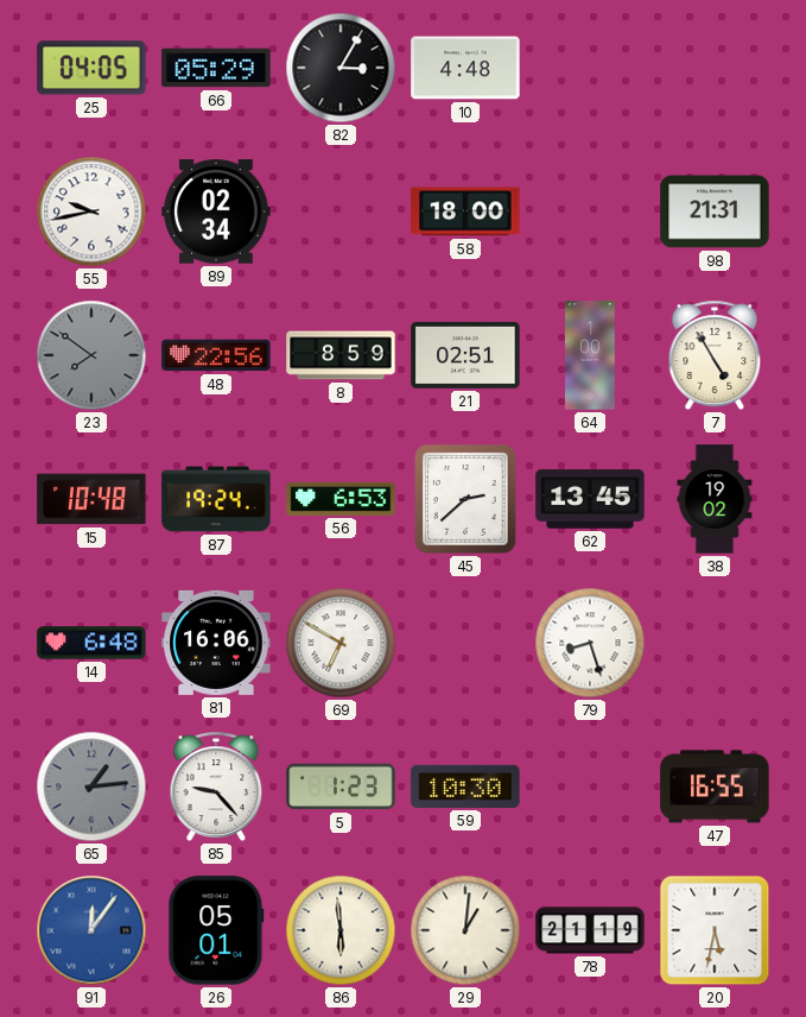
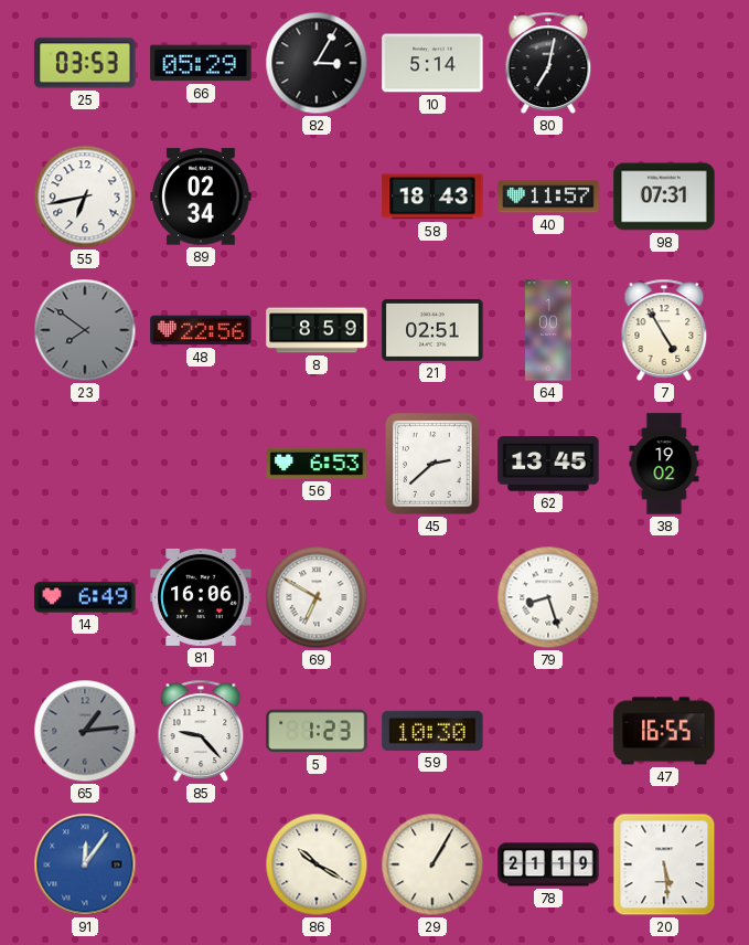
25: 04:05 -> 03:53 (85, 63)
10: 4:48 -> 5:14 (432, 63)
80: none -> 7:02 (548, 63)
55: 9:43 -> 6:43 (85, 197)
58: 18:00 -> 18:43 (432, 197)
40: none -> 11:57 (548, 197)
98: 21:31 -> 07:31 (664, 197)
15: 10:48 -> none (91, 499)
87: 19:24 -> none (216, 499)
14: 6:48 -> 6:49 (85, 597)
26: 05:01 -> none (216, 930)
86: 5:59 -> 10:20 (317, 864)
29: 1:01 -> 1:05 (432, 864)
20: 5:32 -> 5:29 (664, 864)
